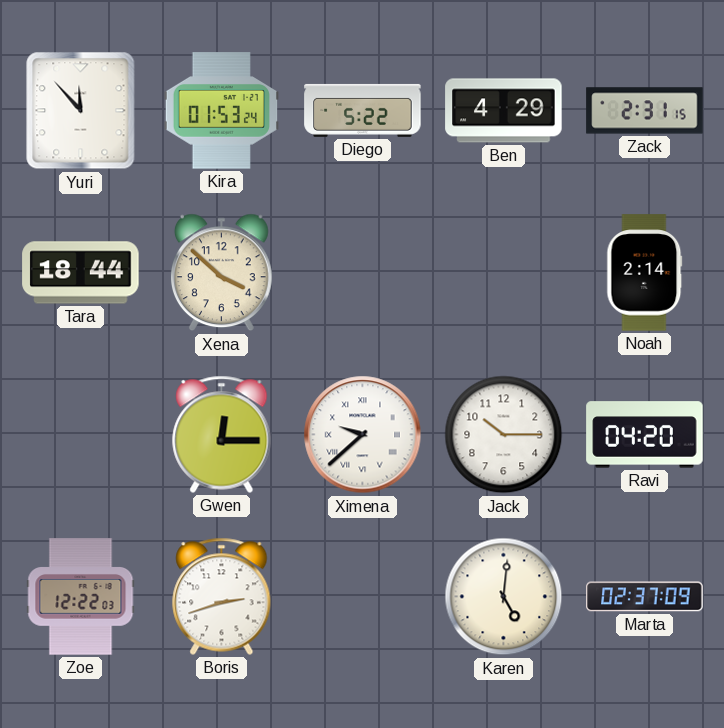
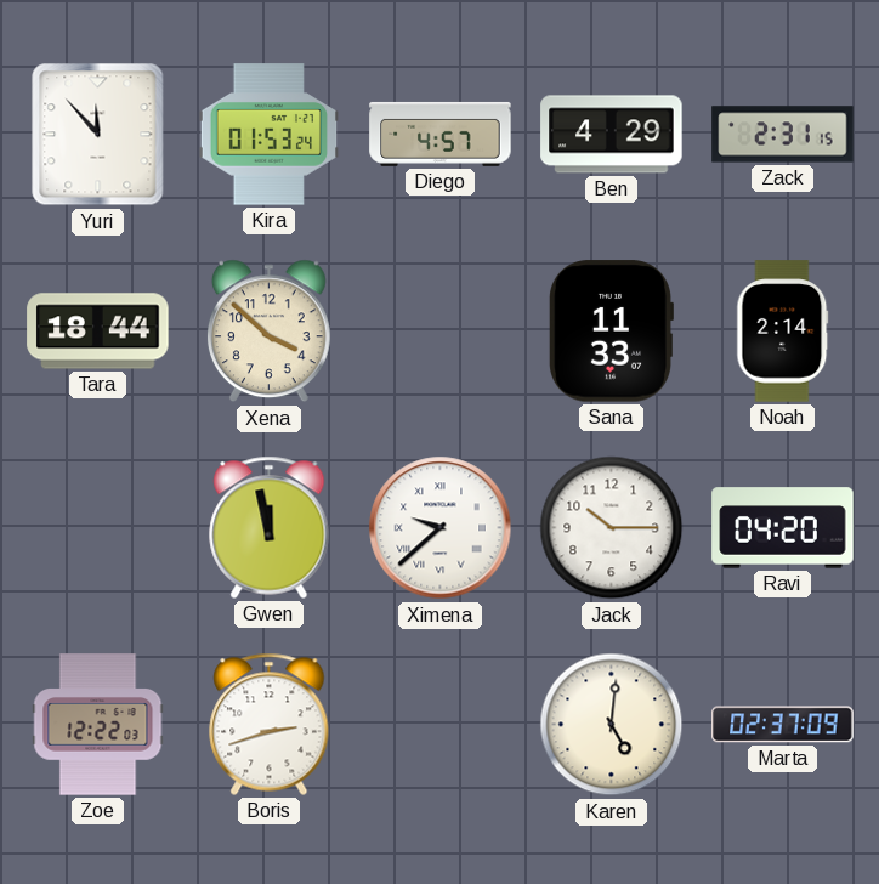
Diego: 5:22 -> 4:57 (441, 134)
Sana: none -> 11:33 (612, 331)
Gwen: 12:15 -> 11:58 (270, 527)
